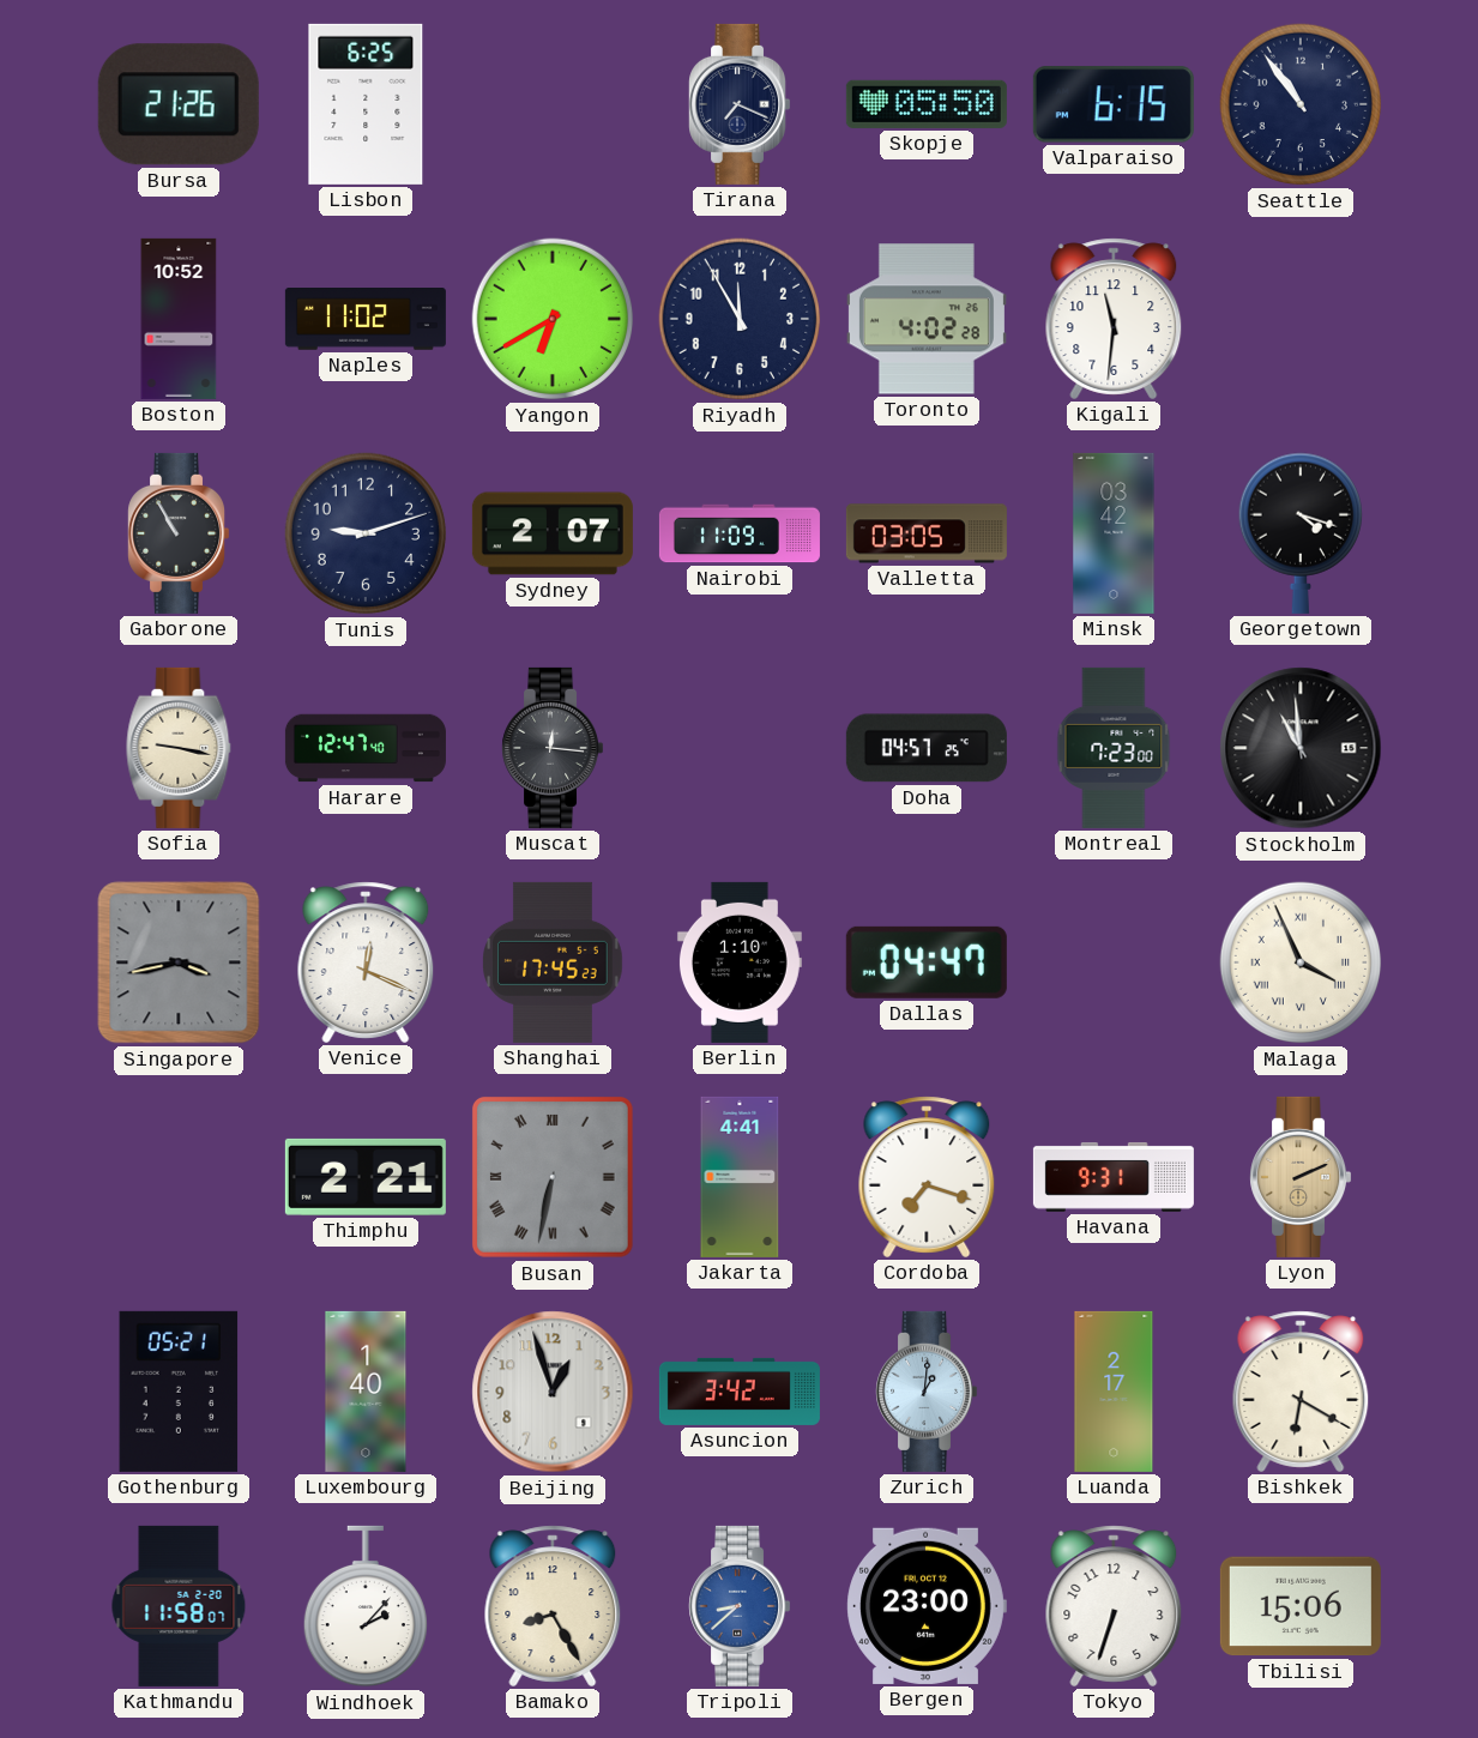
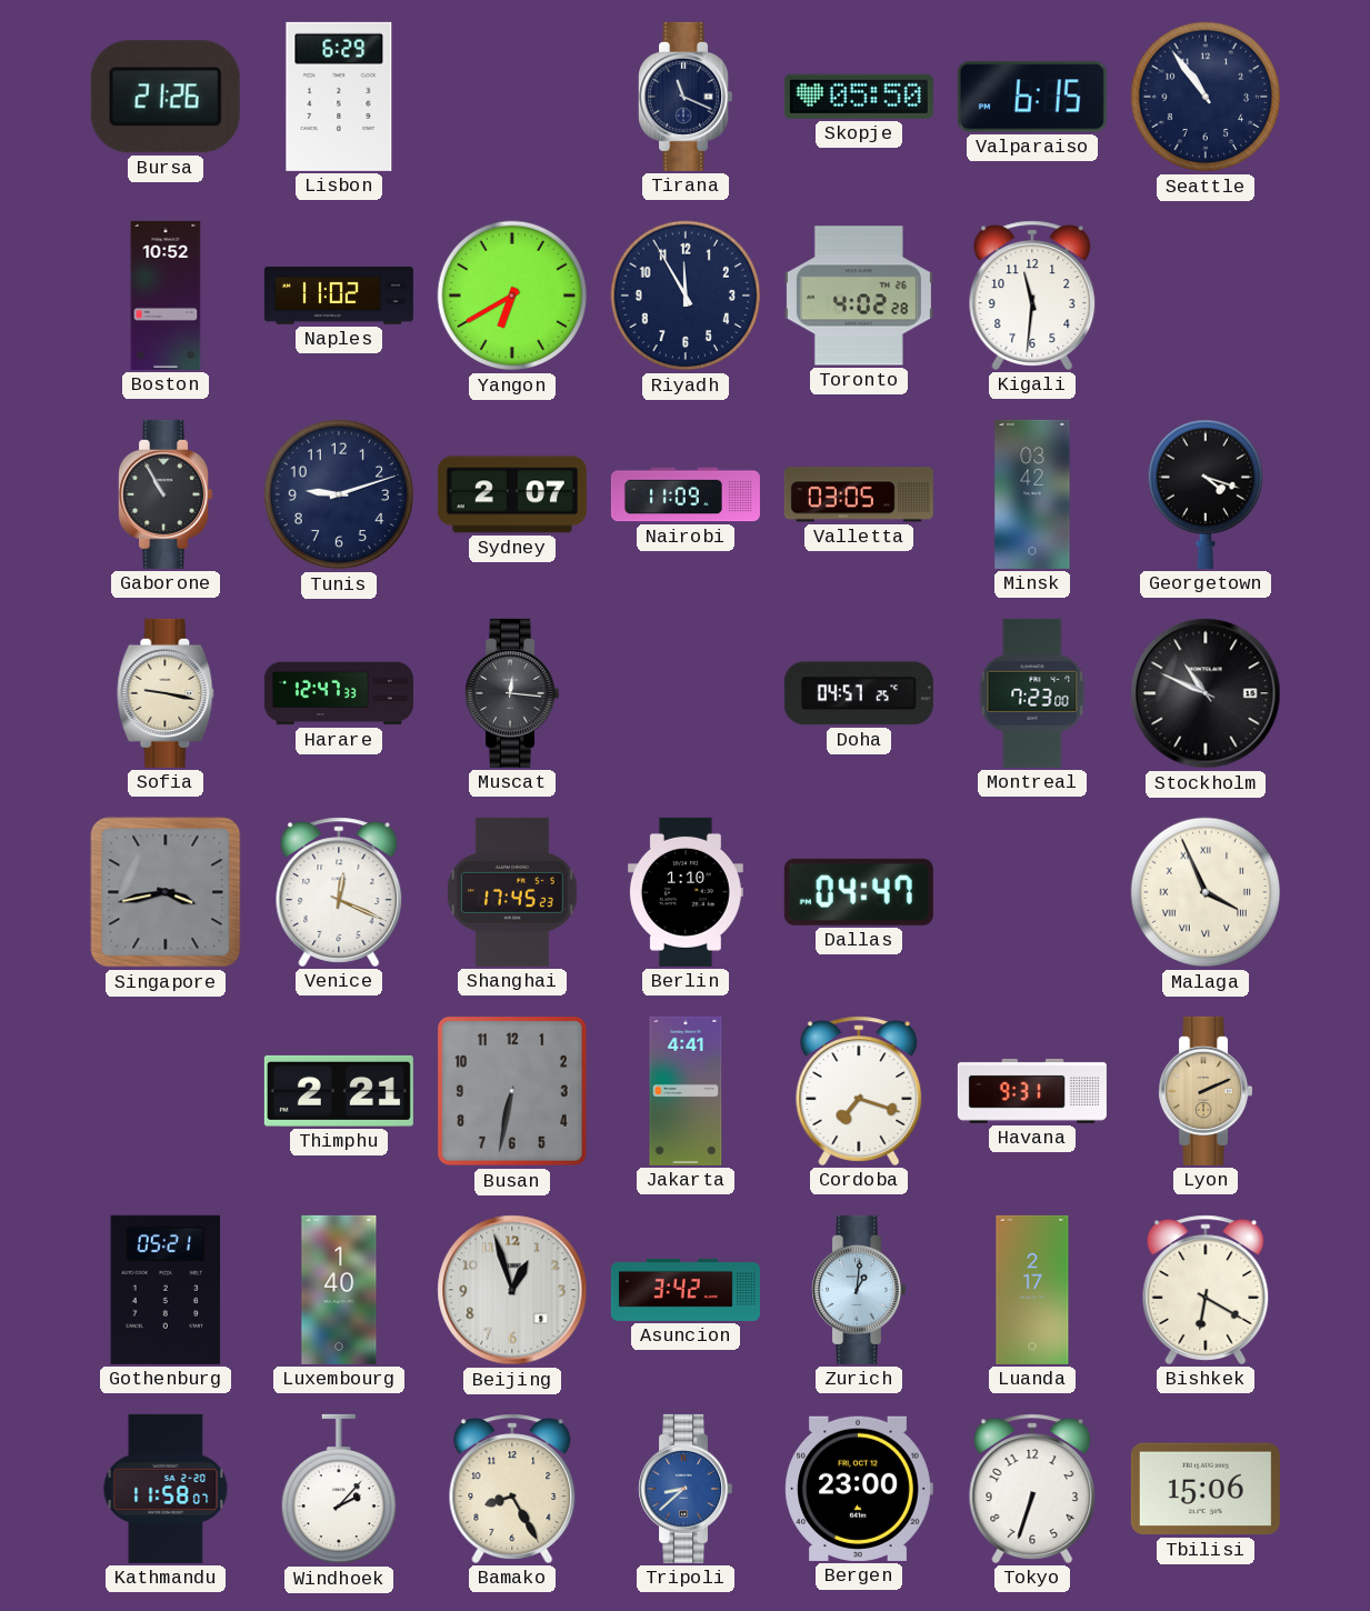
Lisbon: 6:25 -> 6:29 (339, 97)
Tirana: 7:19 -> 11:19 (686, 97)
Harare: 12:47:40 -> 12:47:33 (339, 693)
Stockholm: 10:59 -> 10:49 (1206, 693)
Busan numerals: Roman -> Arabic (512, 1091)
